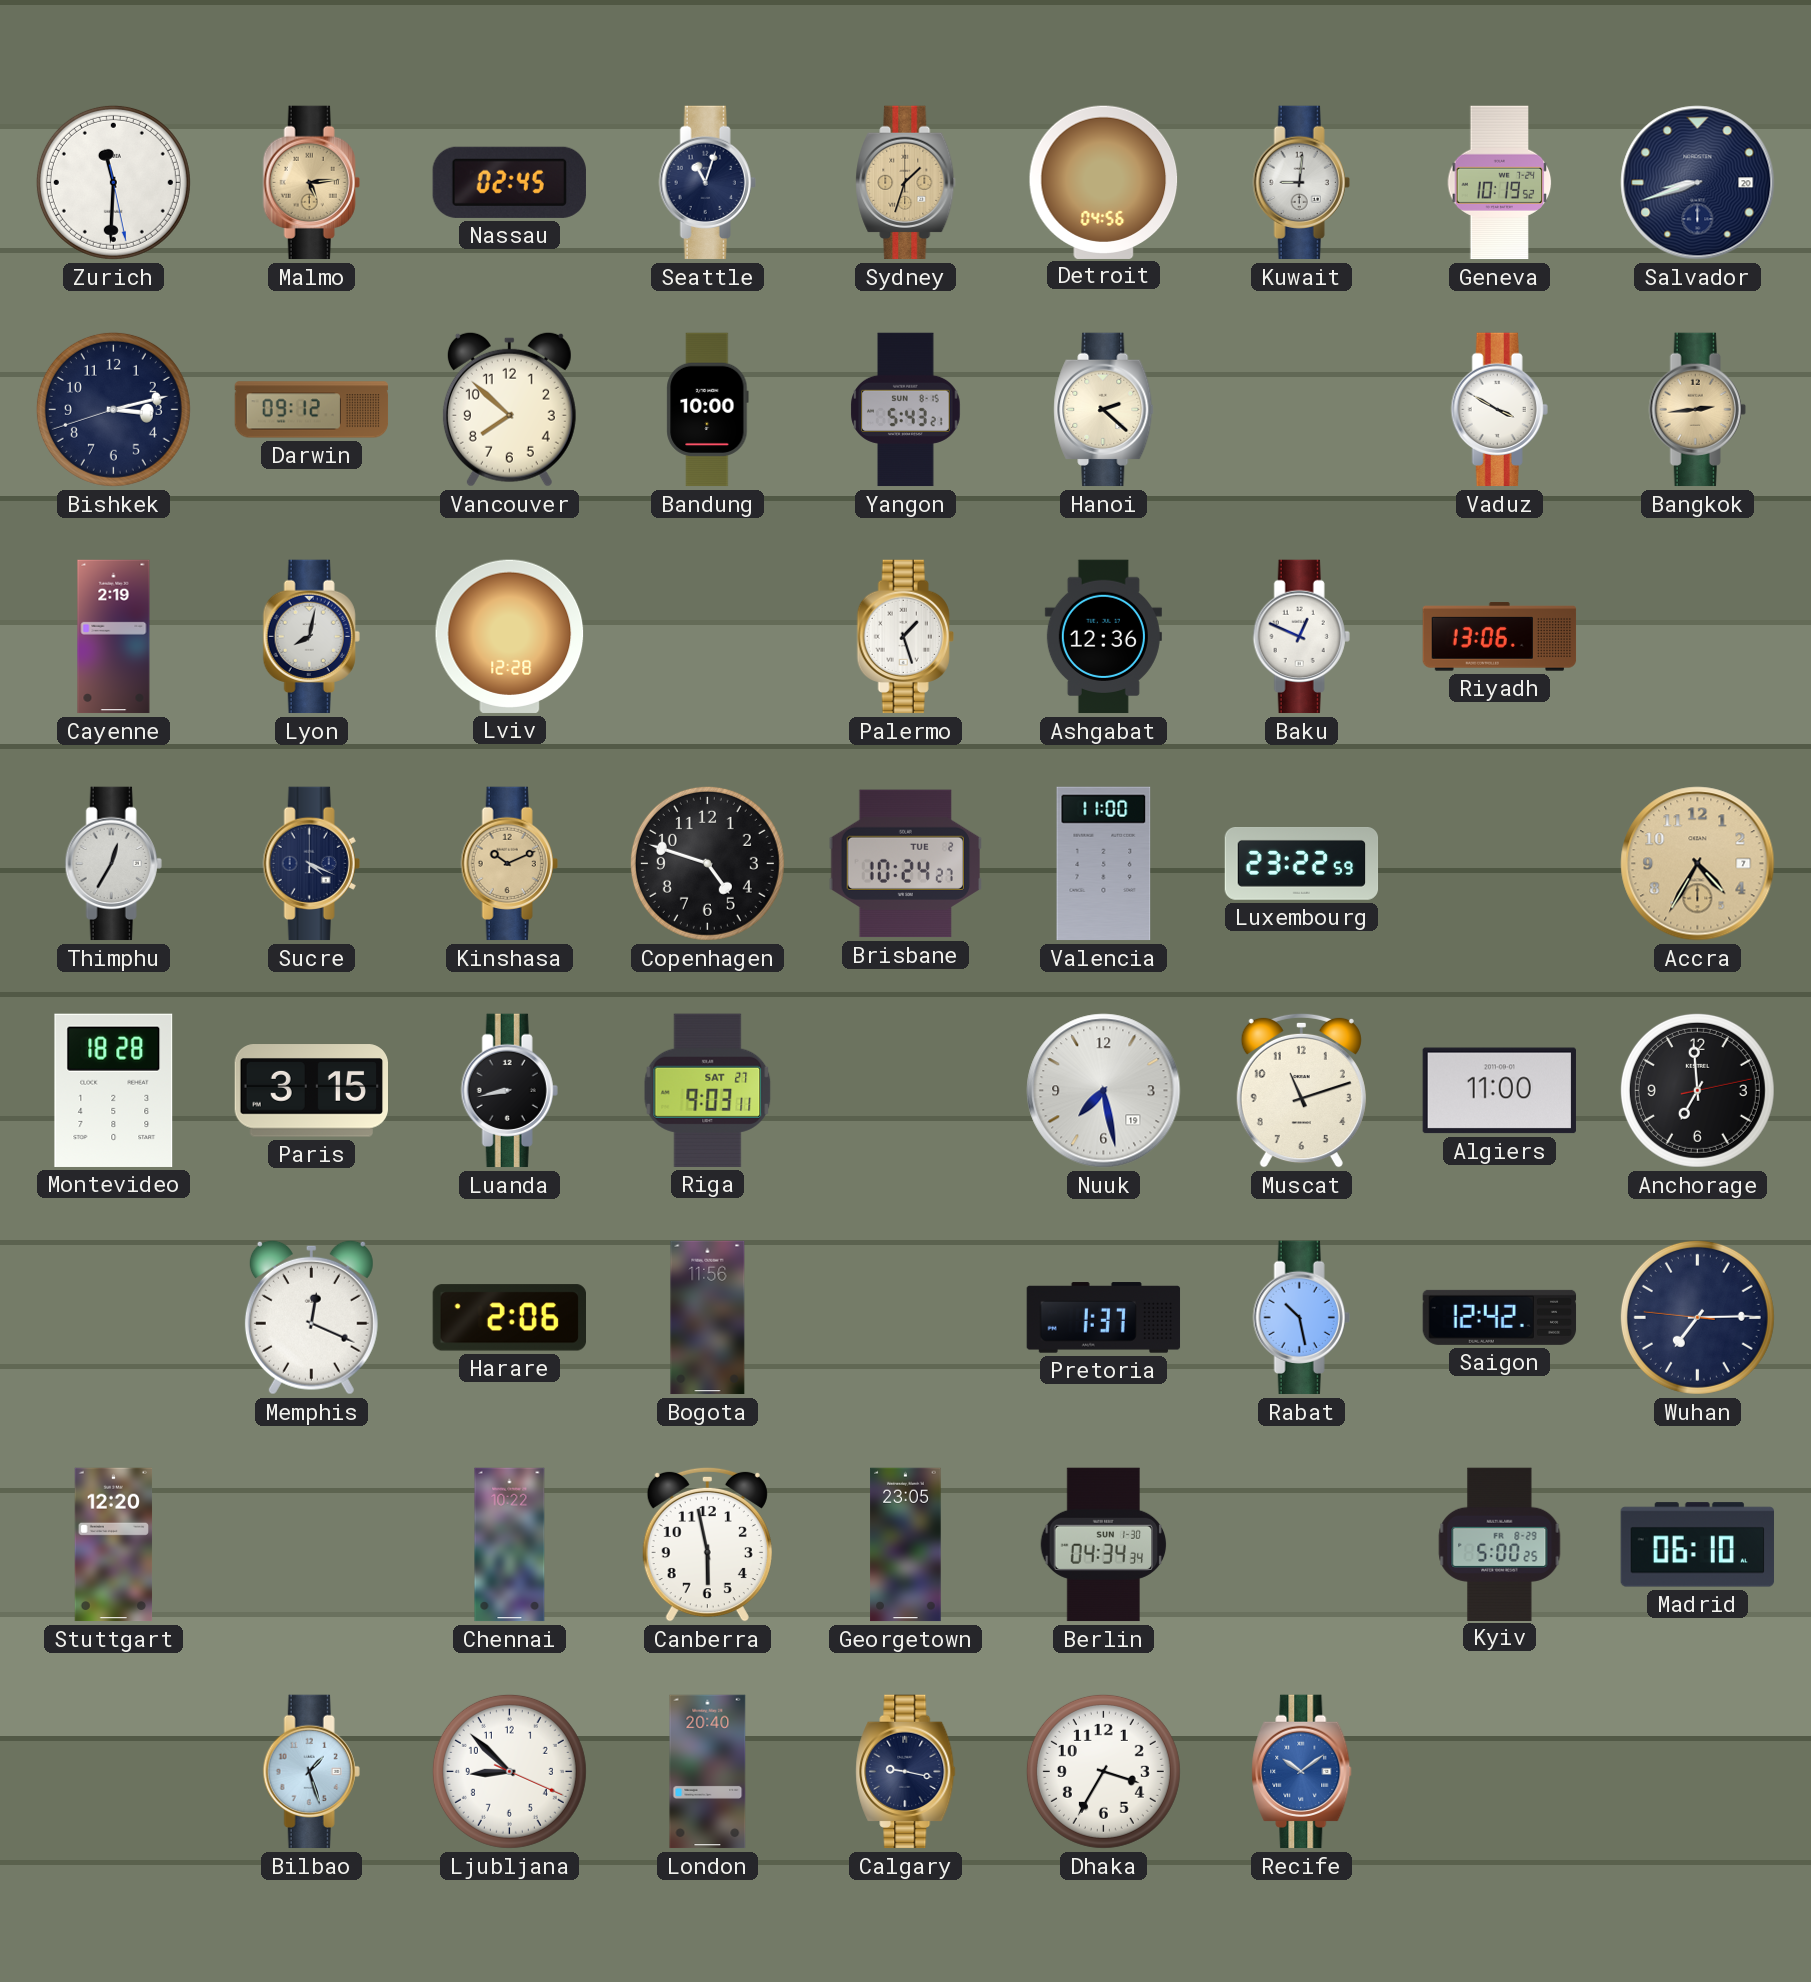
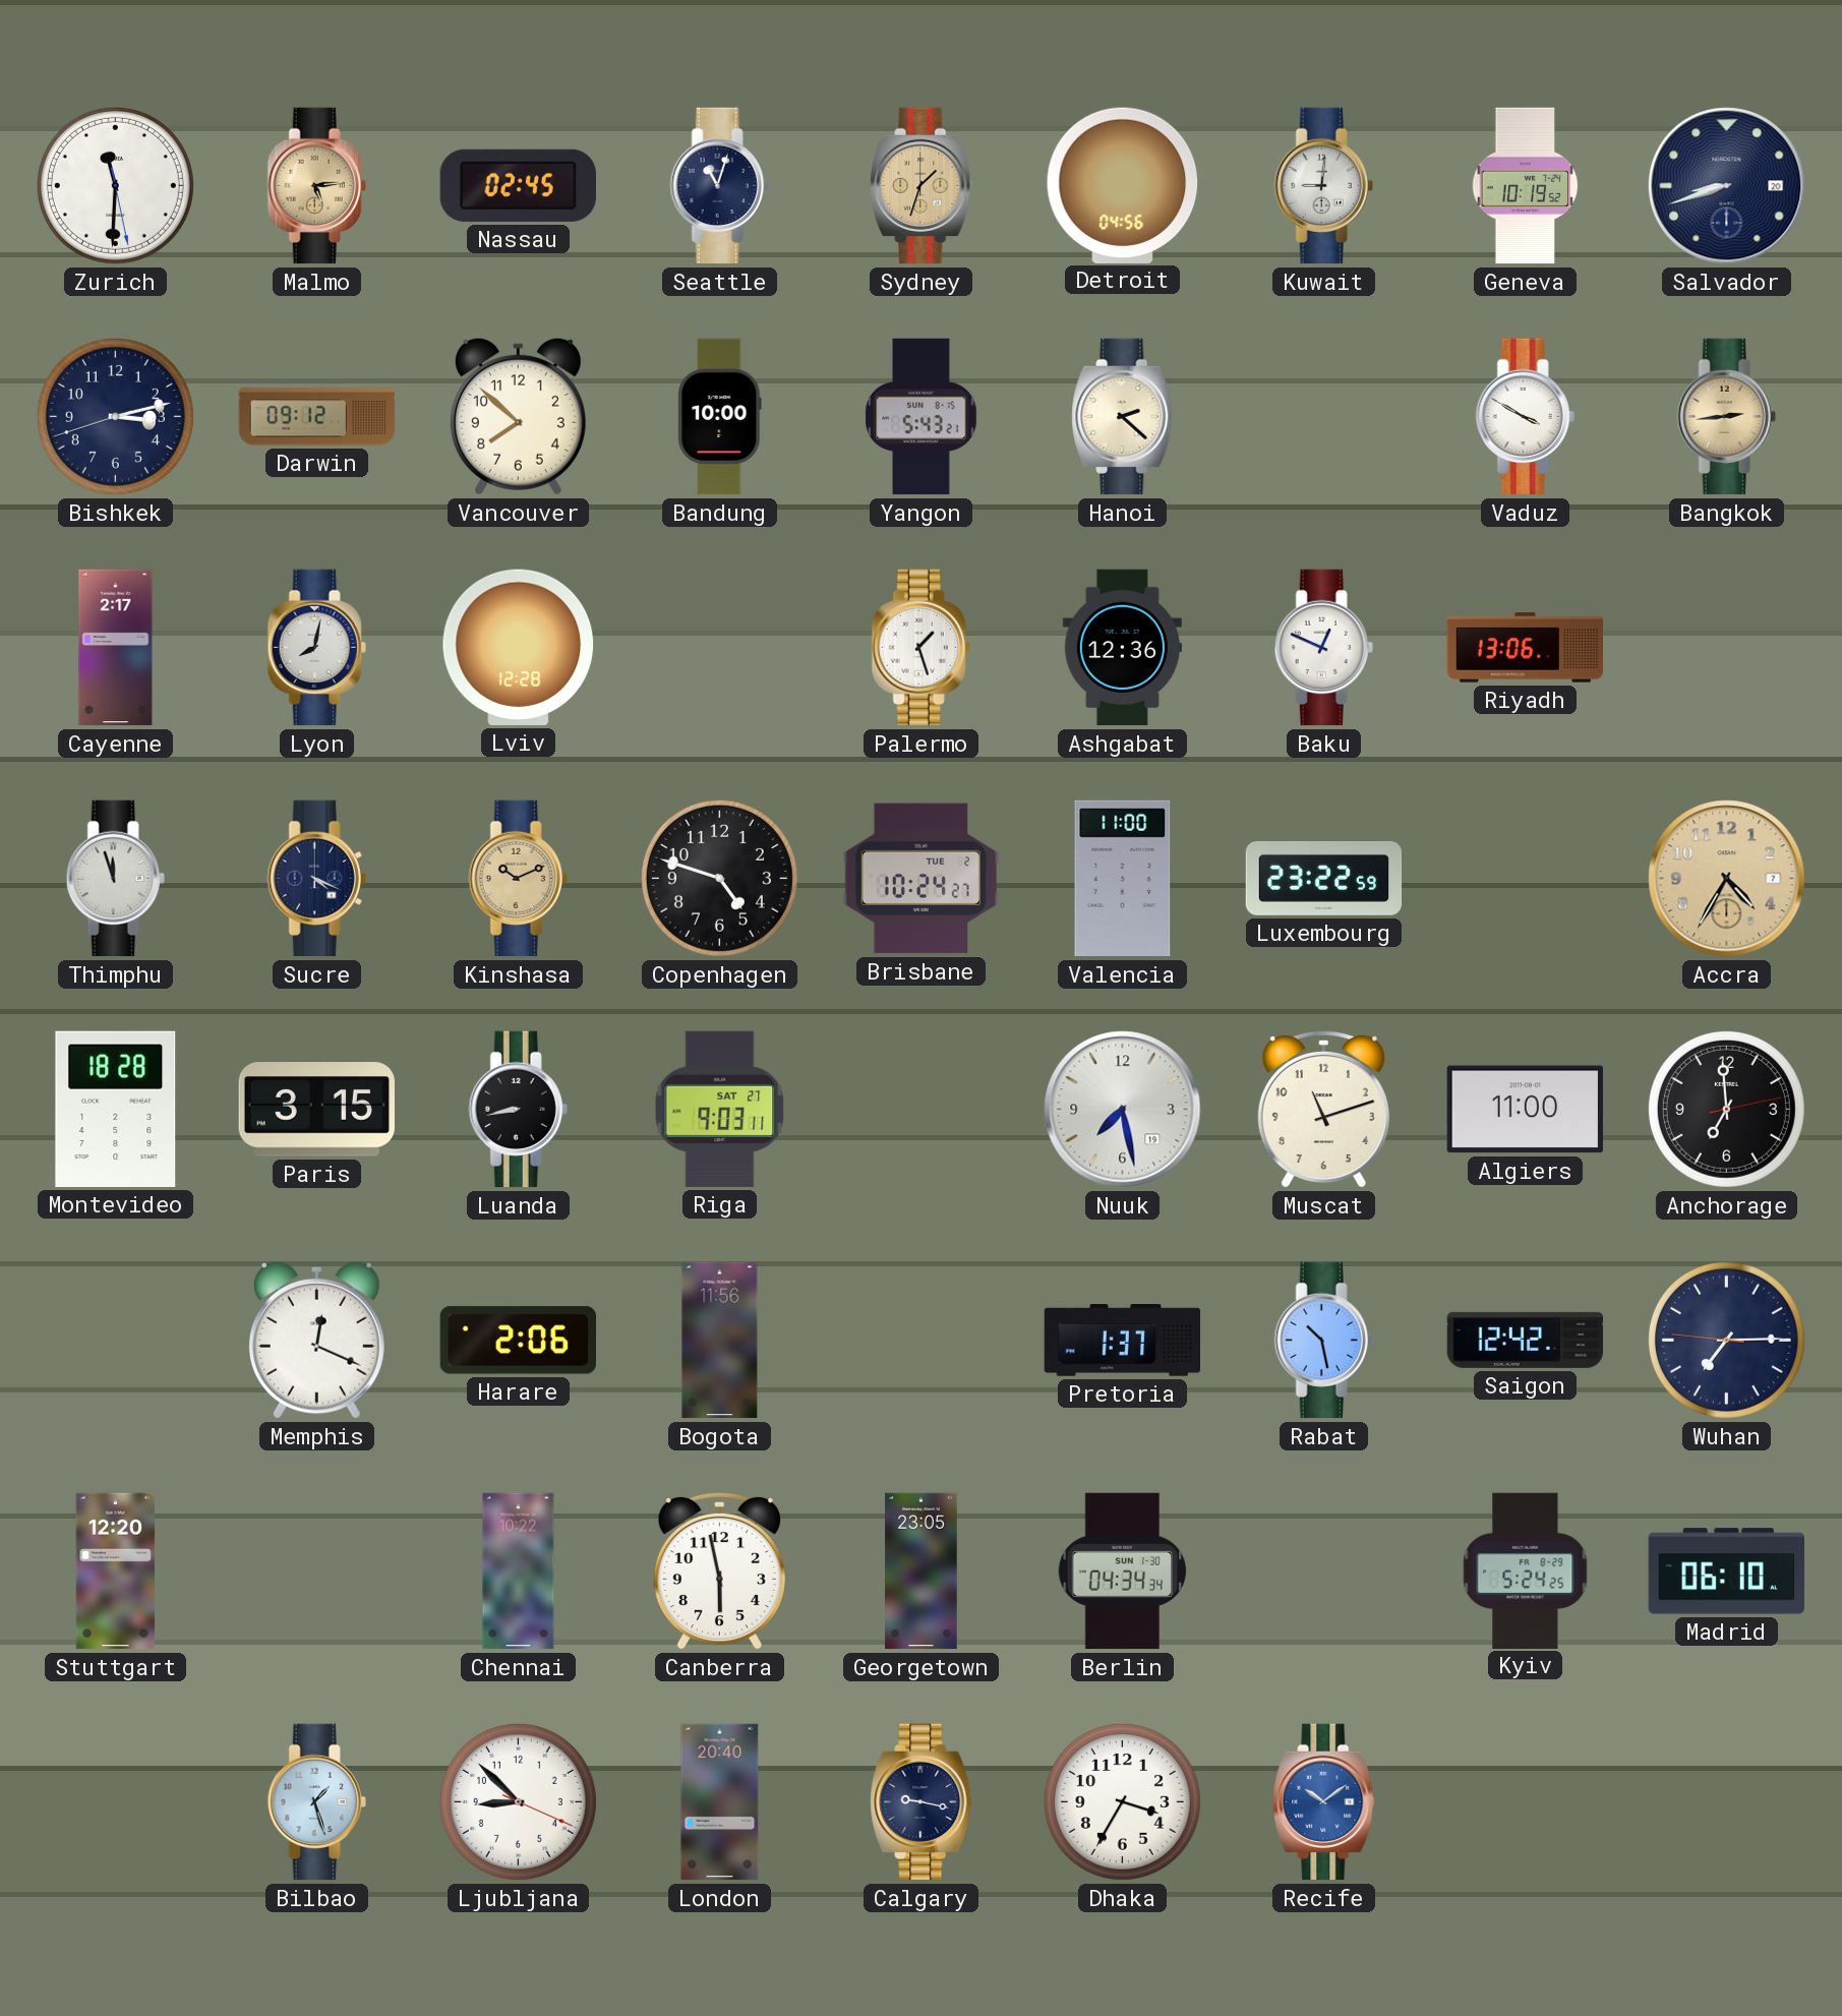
Cayenne: 2:19 -> 2:17 (116, 648)
Thimphu: 12:35 -> 11:57 (115, 879)
Kyiv: 5:00 -> 5:24 (1526, 1570)
